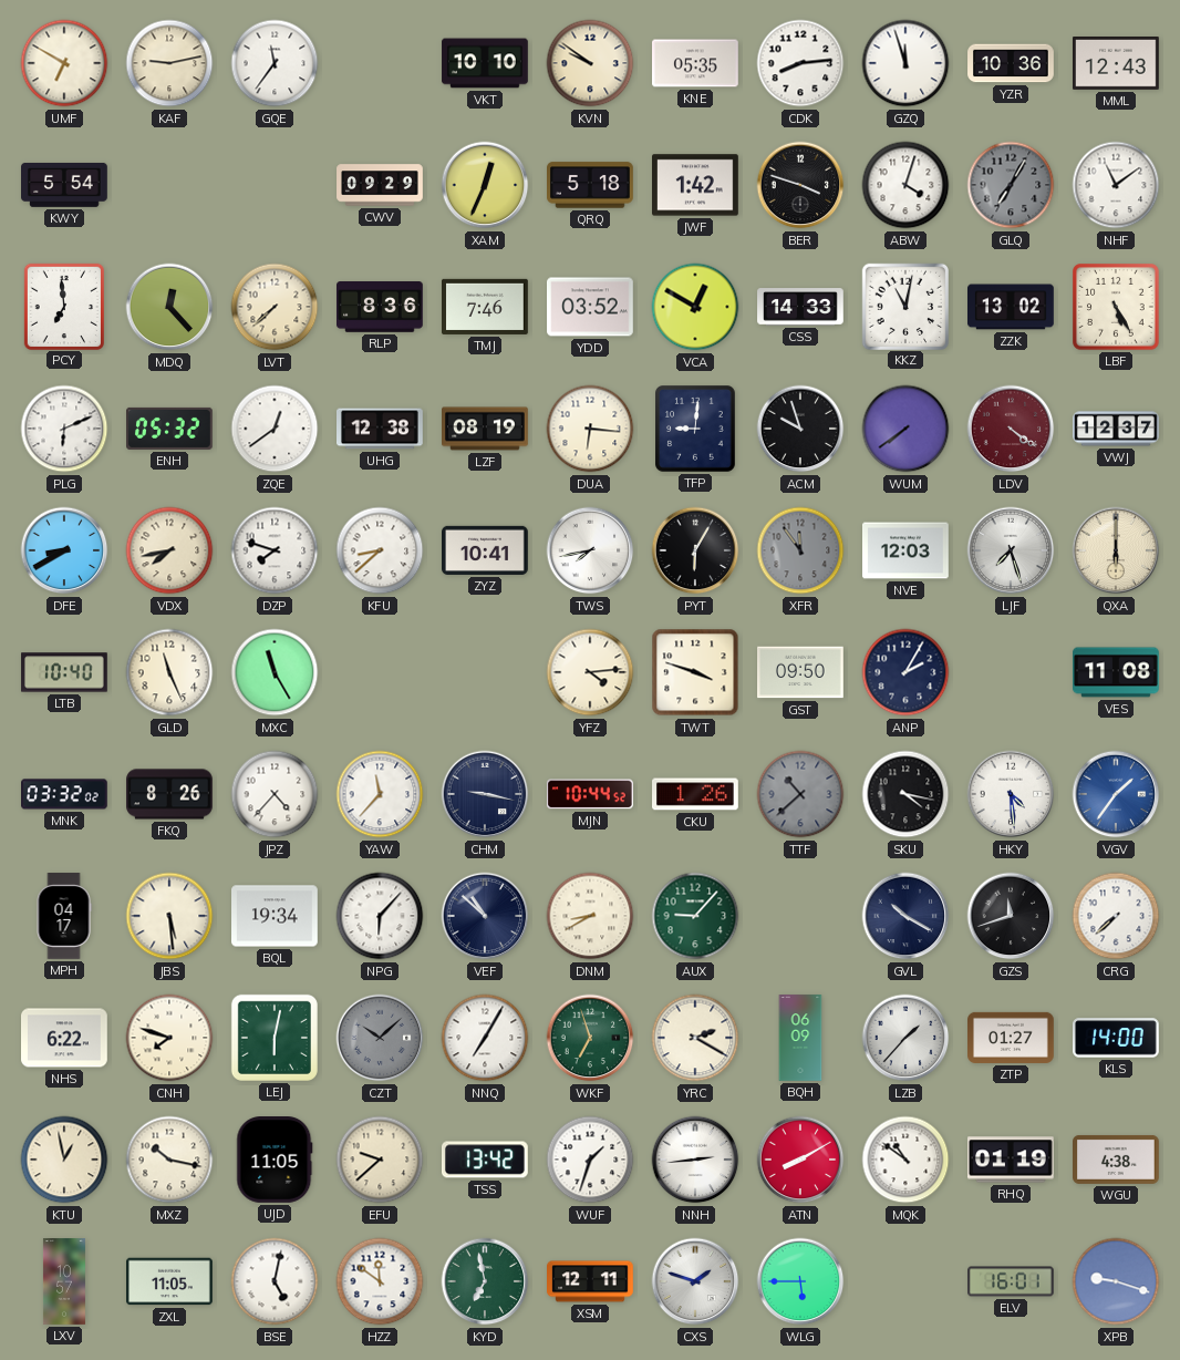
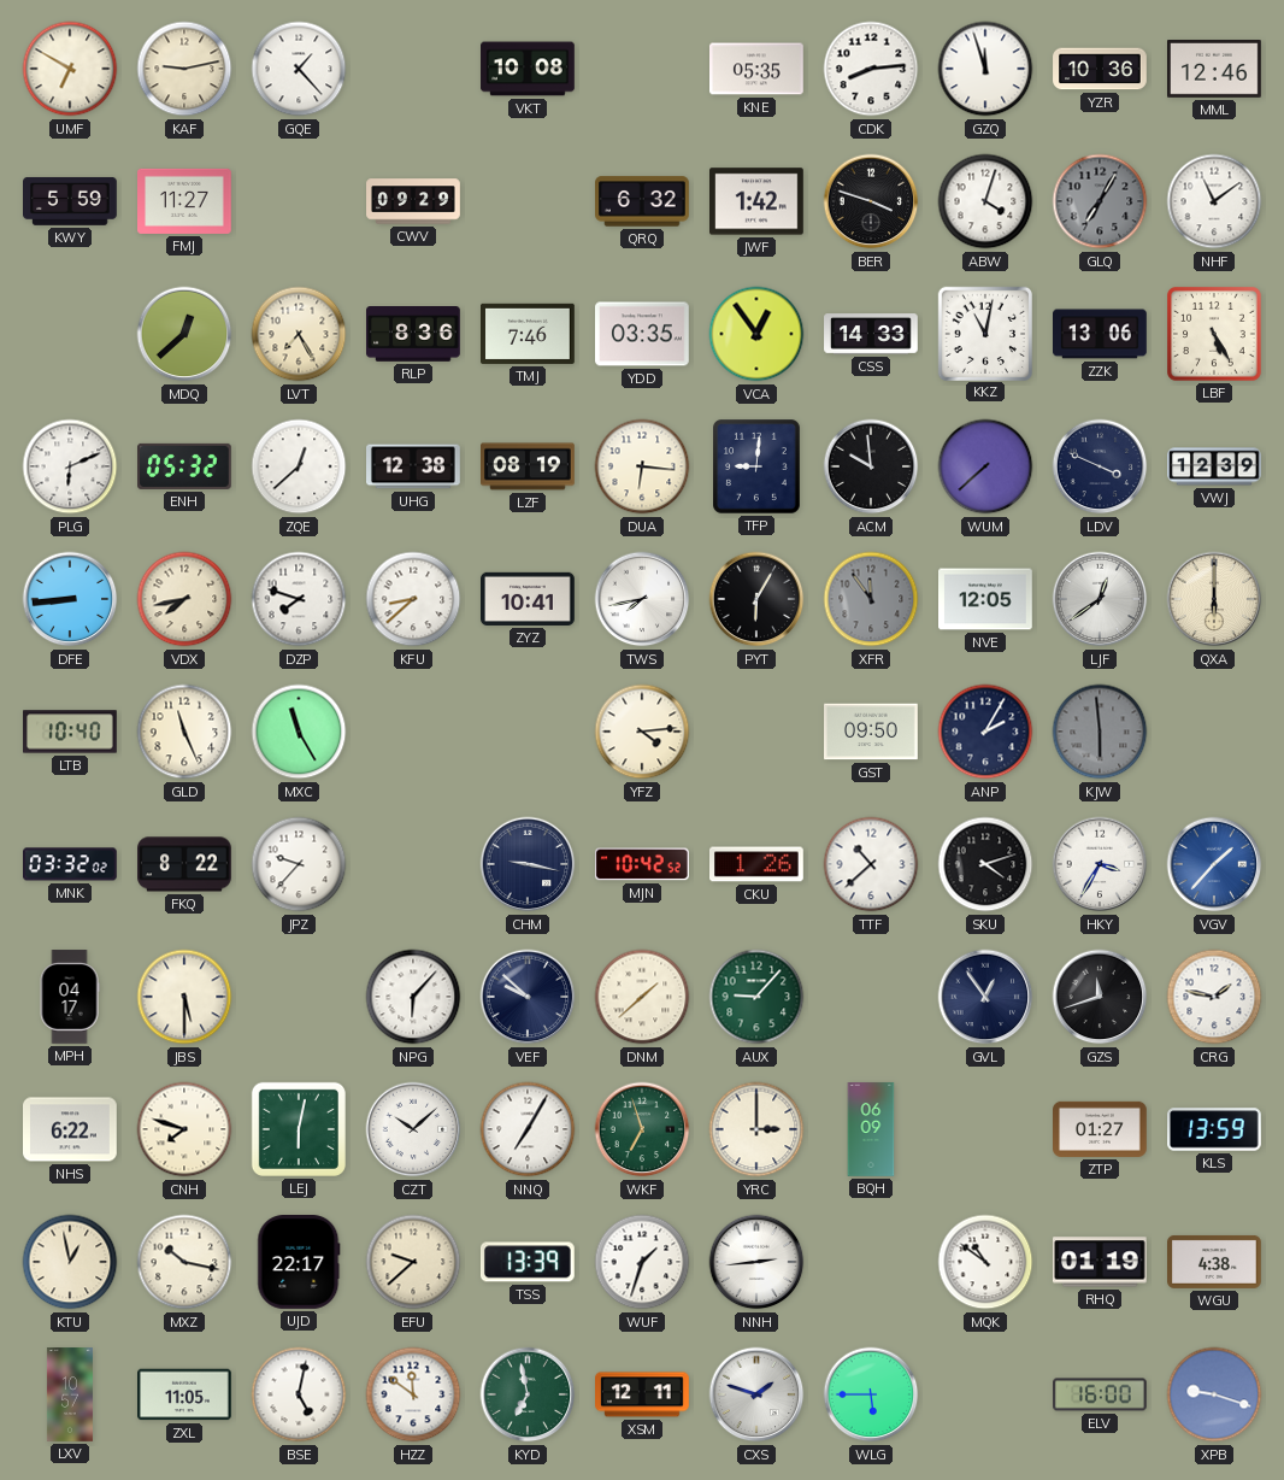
GQE: 11:36 -> 1:23 (299, 69)
VKT: 10:10 -> 10:08 (528, 69)
KVN: 9:51 -> none (590, 63)
MML: 12:43 -> 12:46 (1215, 70)
KWY: 5:54 -> 5:59 (71, 201)
FMJ: none -> 11:27 (185, 201)
XAM: 12:34 -> none (485, 185)
QRQ: 5:18 -> 6:32 (643, 201)
PCY: 6:59 -> none (63, 306)
MDQ: 12:23 -> 12:38 (184, 334)
LVT: 7:38 -> 7:25 (299, 334)
YDD: 03:52 -> 03:35 (643, 334)
VCA: 12:50 -> 12:54 (756, 334)
ZZK: 13:02 -> 13:06 (1100, 334)
ZQE: 12:39 -> 12:38 (299, 466)
ACM: 9:57 -> 9:59 (871, 466)
WUM: 7:39 -> 7:38 (985, 466)
LDV: 4:21 -> 3:49 (1100, 466)
LDV dial: burgundy -> navy (1100, 466)
VWJ: 12:37 -> 12:39 (1214, 466)
DFE: 8:40 -> 8:44 (70, 599)
NVE: 12:03 -> 12:05 (985, 599)
LJF: 7:27 -> 12:39 (1100, 599)
TWT: 3:48 -> none (695, 672)
KJW: none -> 5:59 (1100, 732)
VES: 11:08 -> none (1117, 672)
FKQ: 8:26 -> 8:22 (184, 864)
JPZ: 4:37 -> 9:37 (299, 864)
YAW: 11:37 -> none (380, 794)
MJN: 10:44 -> 10:42 (643, 864)
TTF dial: grey -> white (871, 864)
SKU: 4:17 -> 4:12 (985, 864)
HKY: 4:29 -> 3:35 (1100, 864)
VGV: 1:36 -> 1:37 (1214, 864)
JBS: 5:29 -> 5:30 (184, 997)
BQL: 19:34 -> none (276, 916)
VEF: 10:52 -> 9:52 (528, 997)
DNM: 8:40 -> 1:38 (642, 997)
GVL: 10:20 -> 12:54 (985, 997)
CRG: 7:38 -> 1:47 (1214, 997)
CZT dial: grey -> white (413, 1129)
YRC: 2:20 -> 3:00 (756, 1129)
LZB: 1:37 -> none (905, 1038)
KLS: 14:00 -> 13:59 (1215, 1129)
UJD: 11:05 -> 22:17 (299, 1263)
TSS: 13:42 -> 13:39 (529, 1262)
ATN: 8:10 -> none (800, 1160)
ELV: 16:01 -> 16:00 (1101, 1394)
